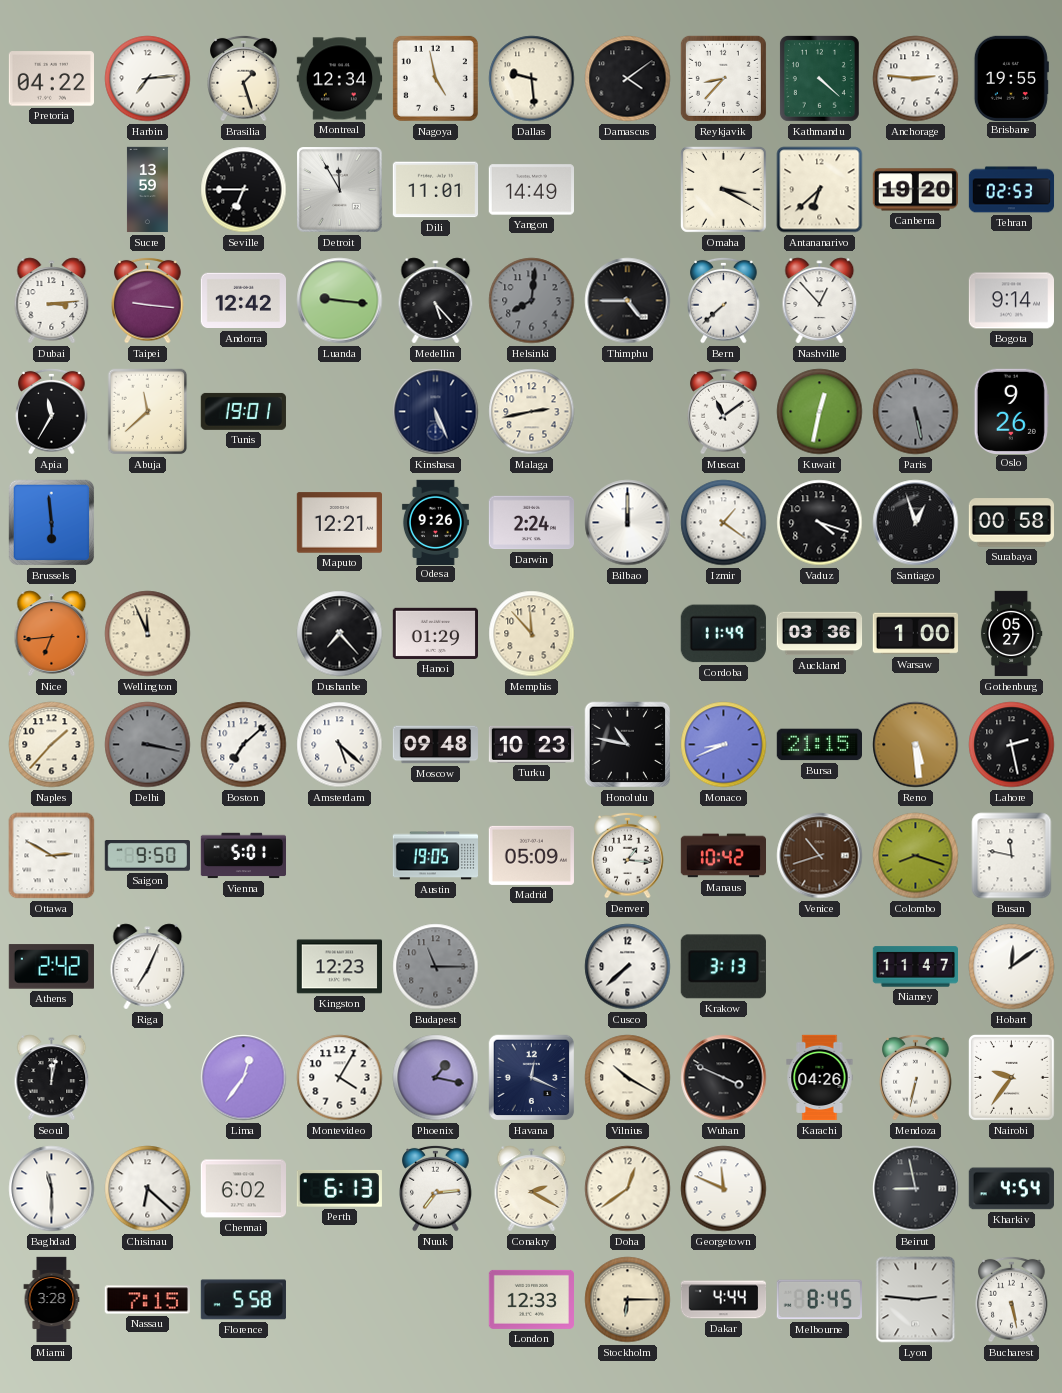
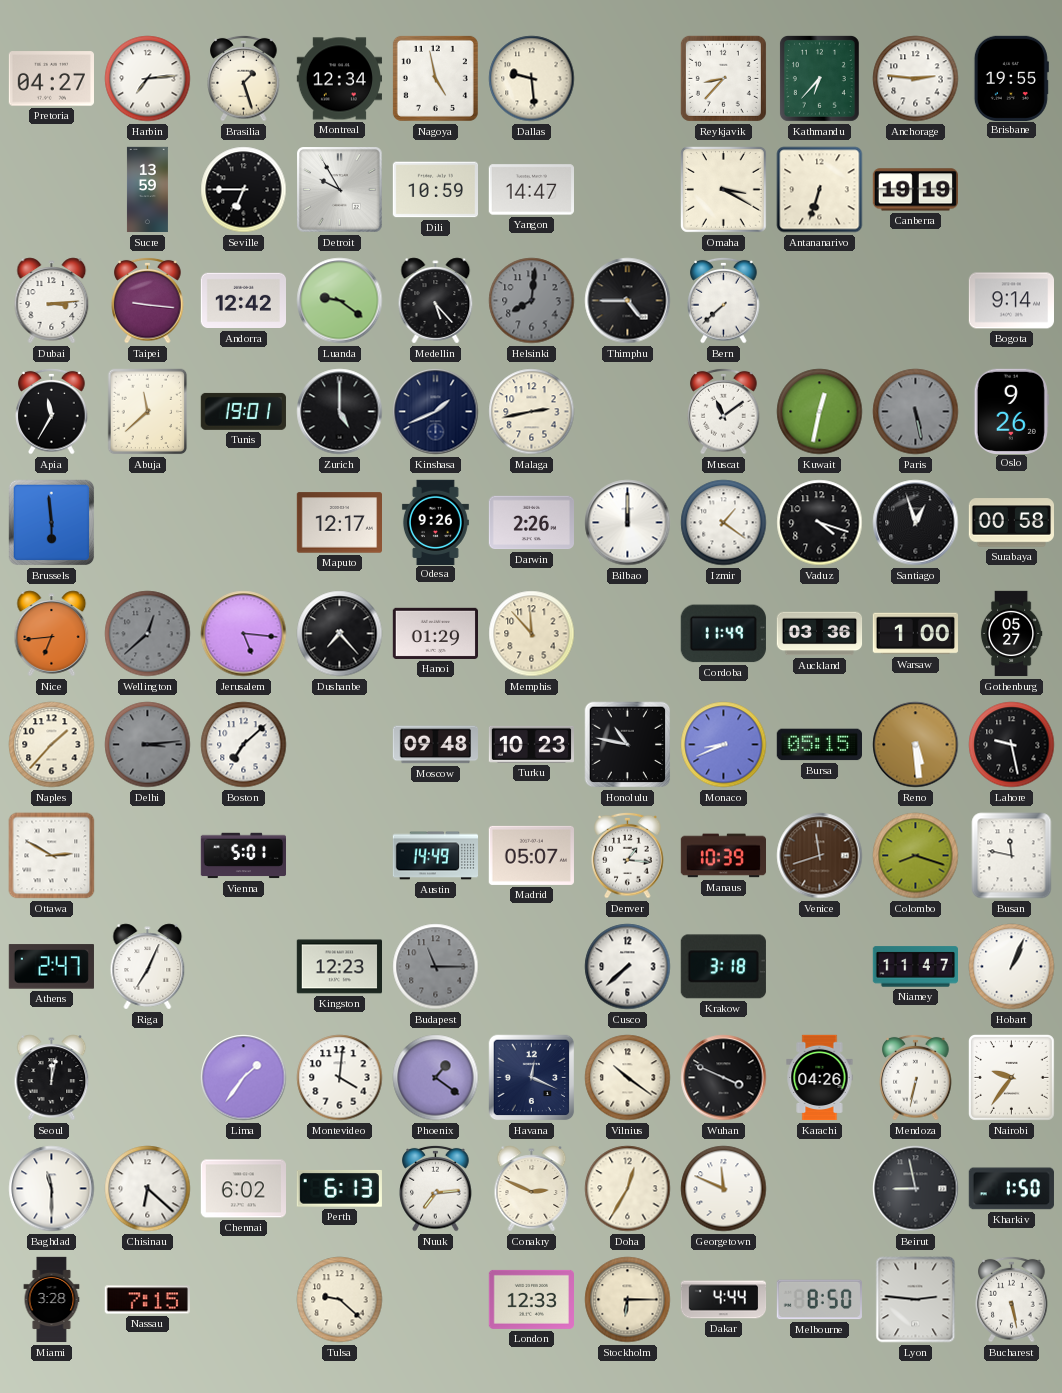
Pretoria: 04:22 -> 04:27 (51, 79)
Damascus: 4:09 -> none (628, 79)
Kathmandu: 4:22 -> 6:37 (819, 78)
Detroit: 11:55 -> 9:55 (340, 190)
Dili: 11:01 -> 10:59 (435, 190)
Yangon: 14:49 -> 14:47 (531, 190)
Antananarivo: 6:38 -> 6:33 (820, 190)
Canberra: 19:20 -> 19:19 (915, 190)
Tehran: 02:53 -> none (1012, 190)
Luanda: 9:16 -> 9:21 (340, 301)
Nashville: 12:53 -> none (820, 301)
Zurich: none -> 5:00 (340, 412)
Kinshasa: 5:26 -> 1:41 (436, 412)
Maputo: 12:21 -> 12:17 (339, 523)
Darwin: 2:24 -> 2:26 (531, 523)
Wellington: 11:56 -> 12:38 (148, 634)
Wellington dial: cream -> grey (148, 634)
Jerusalem: none -> 5:16 (244, 634)
Delhi: 3:17 -> 3:14 (148, 745)
Amsterdam: 5:22 -> none (340, 745)
Bursa: 21:15 -> 05:15 (819, 745)
Lahore: 2:28 -> 9:28 (1012, 745)
Saigon: 9:50 -> none (147, 856)
Austin: 19:05 -> 14:49 (436, 856)
Madrid: 05:09 -> 05:07 (531, 855)
Manaus: 10:42 -> 10:39 (723, 856)
Venice: 10:42 -> 11:42 (820, 856)
Athens: 2:42 -> 2:47 (51, 967)
Krakow: 3:13 -> 3:18 (723, 967)
Hobart: 12:09 -> 1:04 (1012, 967)
Lima: 12:36 -> 1:36 (244, 1078)
Montevideo: 4:05 -> 4:01 (340, 1078)
Phoenix: 1:17 -> 1:21 (436, 1078)
Vilnius: 10:20 -> 10:21 (628, 1078)
Conakry: 2:20 -> 2:49 (532, 1189)
Doha: 12:39 -> 12:35 (628, 1189)
Kharkiv: 4:54 -> 1:50 (1011, 1189)
Florence: 5:58 -> none (243, 1300)
Tulsa: none -> 9:22 (340, 1300)
Melbourne: 8:45 -> 8:50 (819, 1300)
